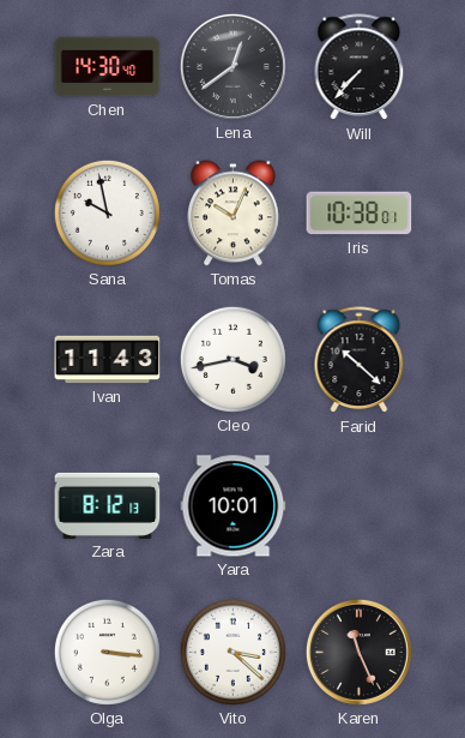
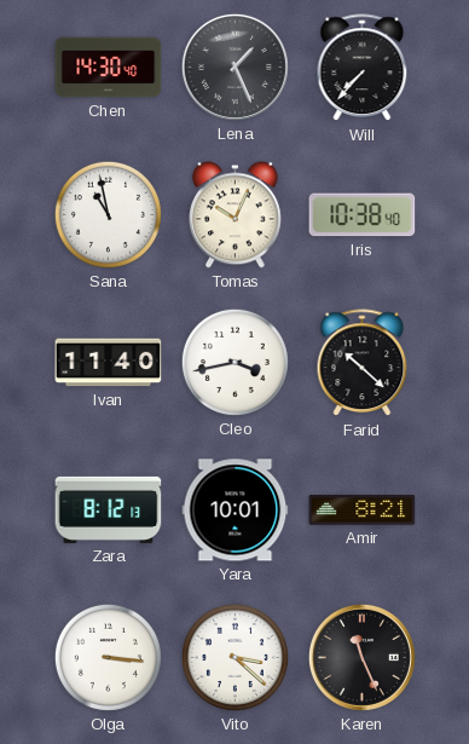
Lena: 12:39 -> 1:26 (234, 67)
Sana: 9:58 -> 10:58 (108, 214)
Iris: 10:38:01 -> 10:38:40 (363, 215)
Ivan: 11:43 -> 11:40 (109, 363)
Amir: none -> 8:21 (363, 511)
